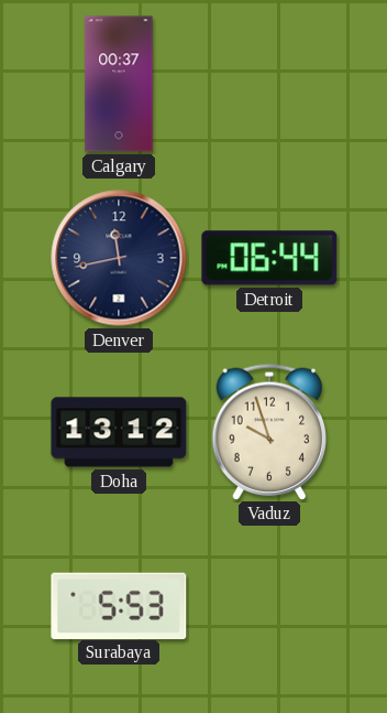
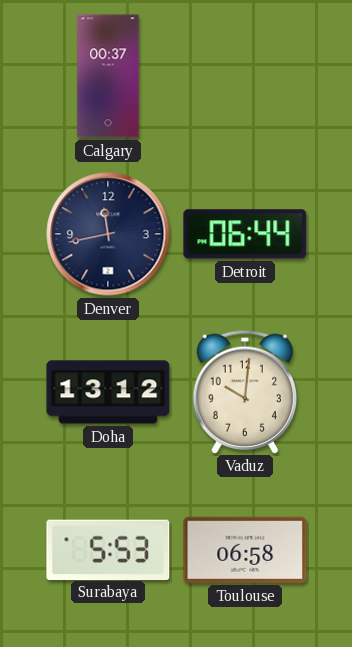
Vaduz: 9:57 -> 10:01 (244, 391)
Toulouse: none -> 06:58 (245, 550)
